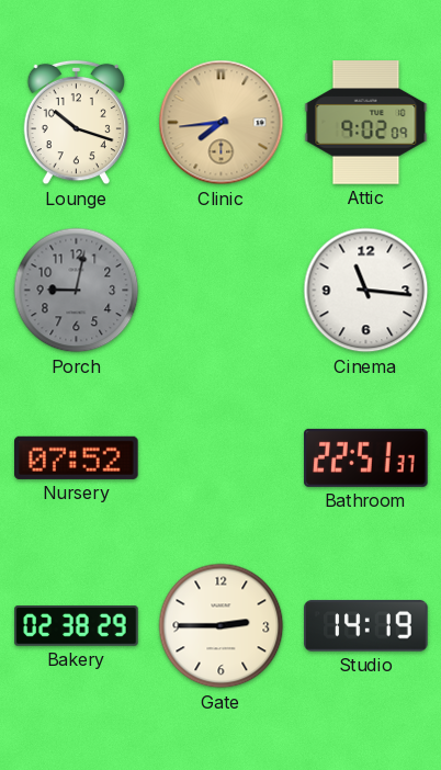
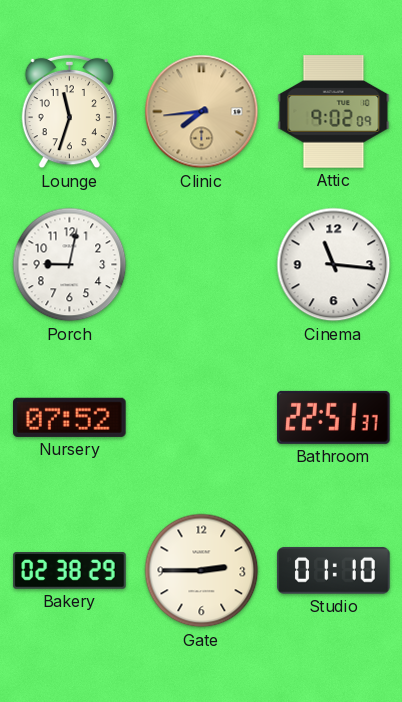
Lounge: 10:18 -> 11:33 (69, 112)
Porch dial: grey -> white (70, 265)
Studio: 14:19 -> 01:10 (334, 571)
